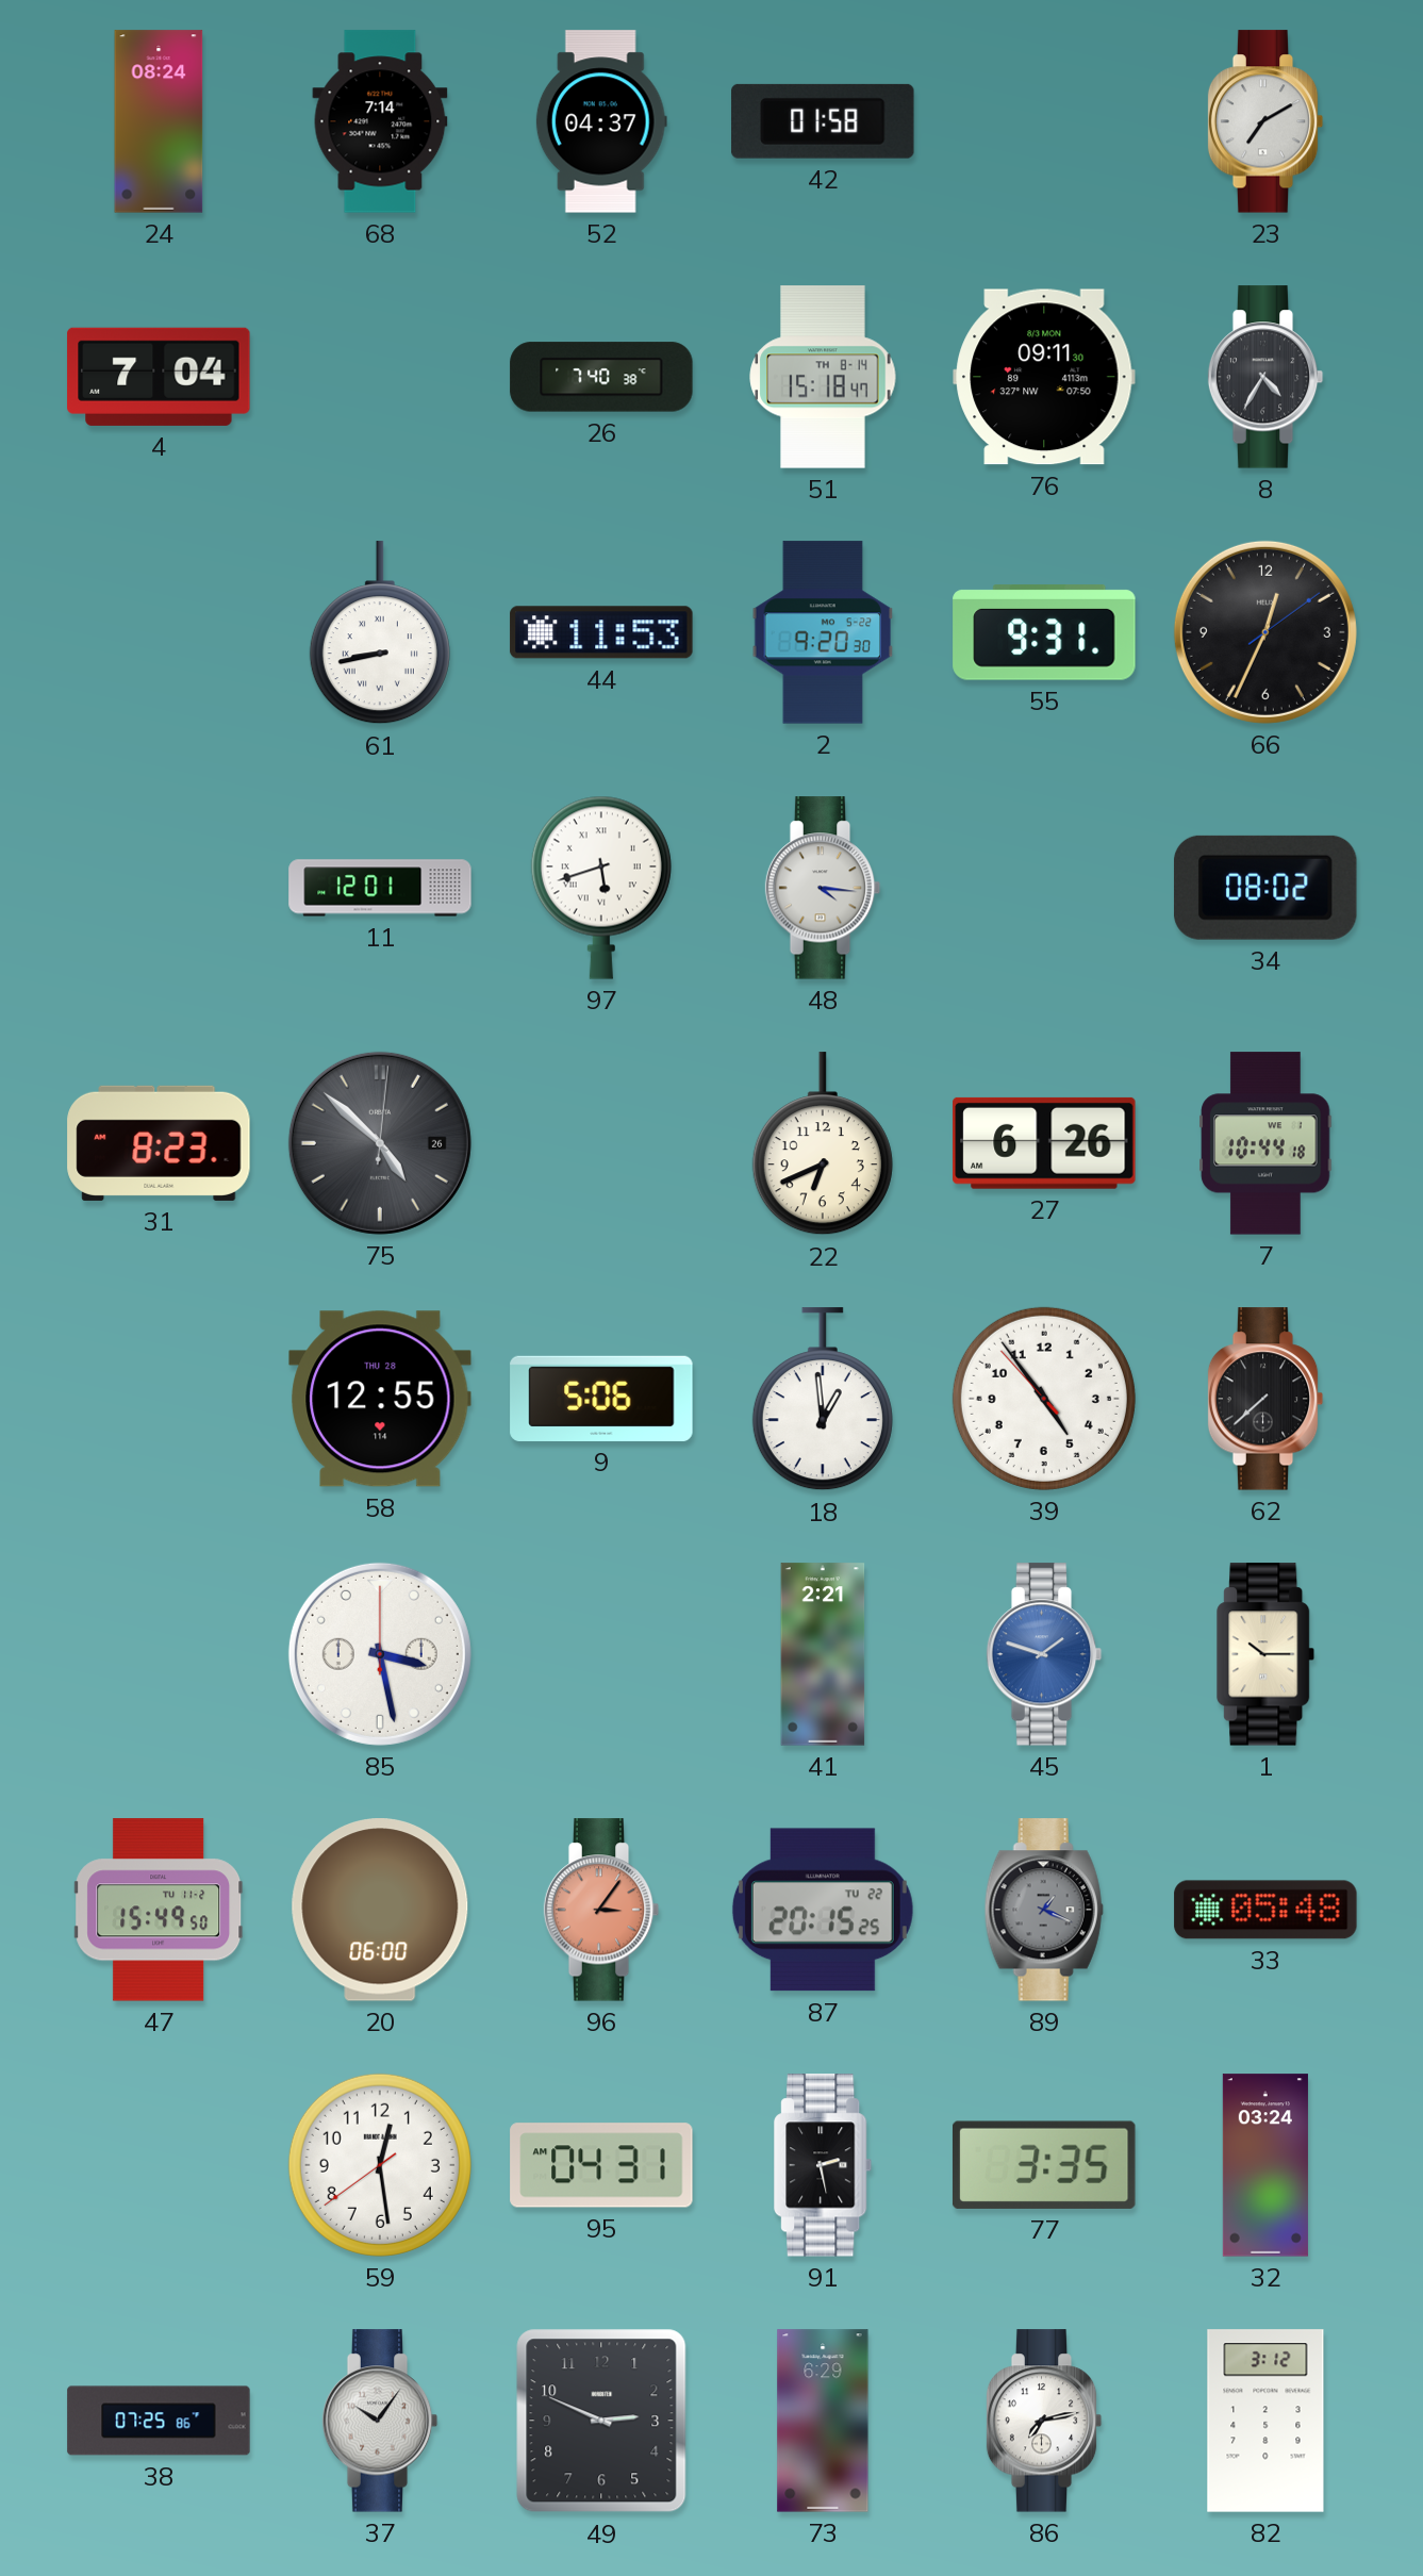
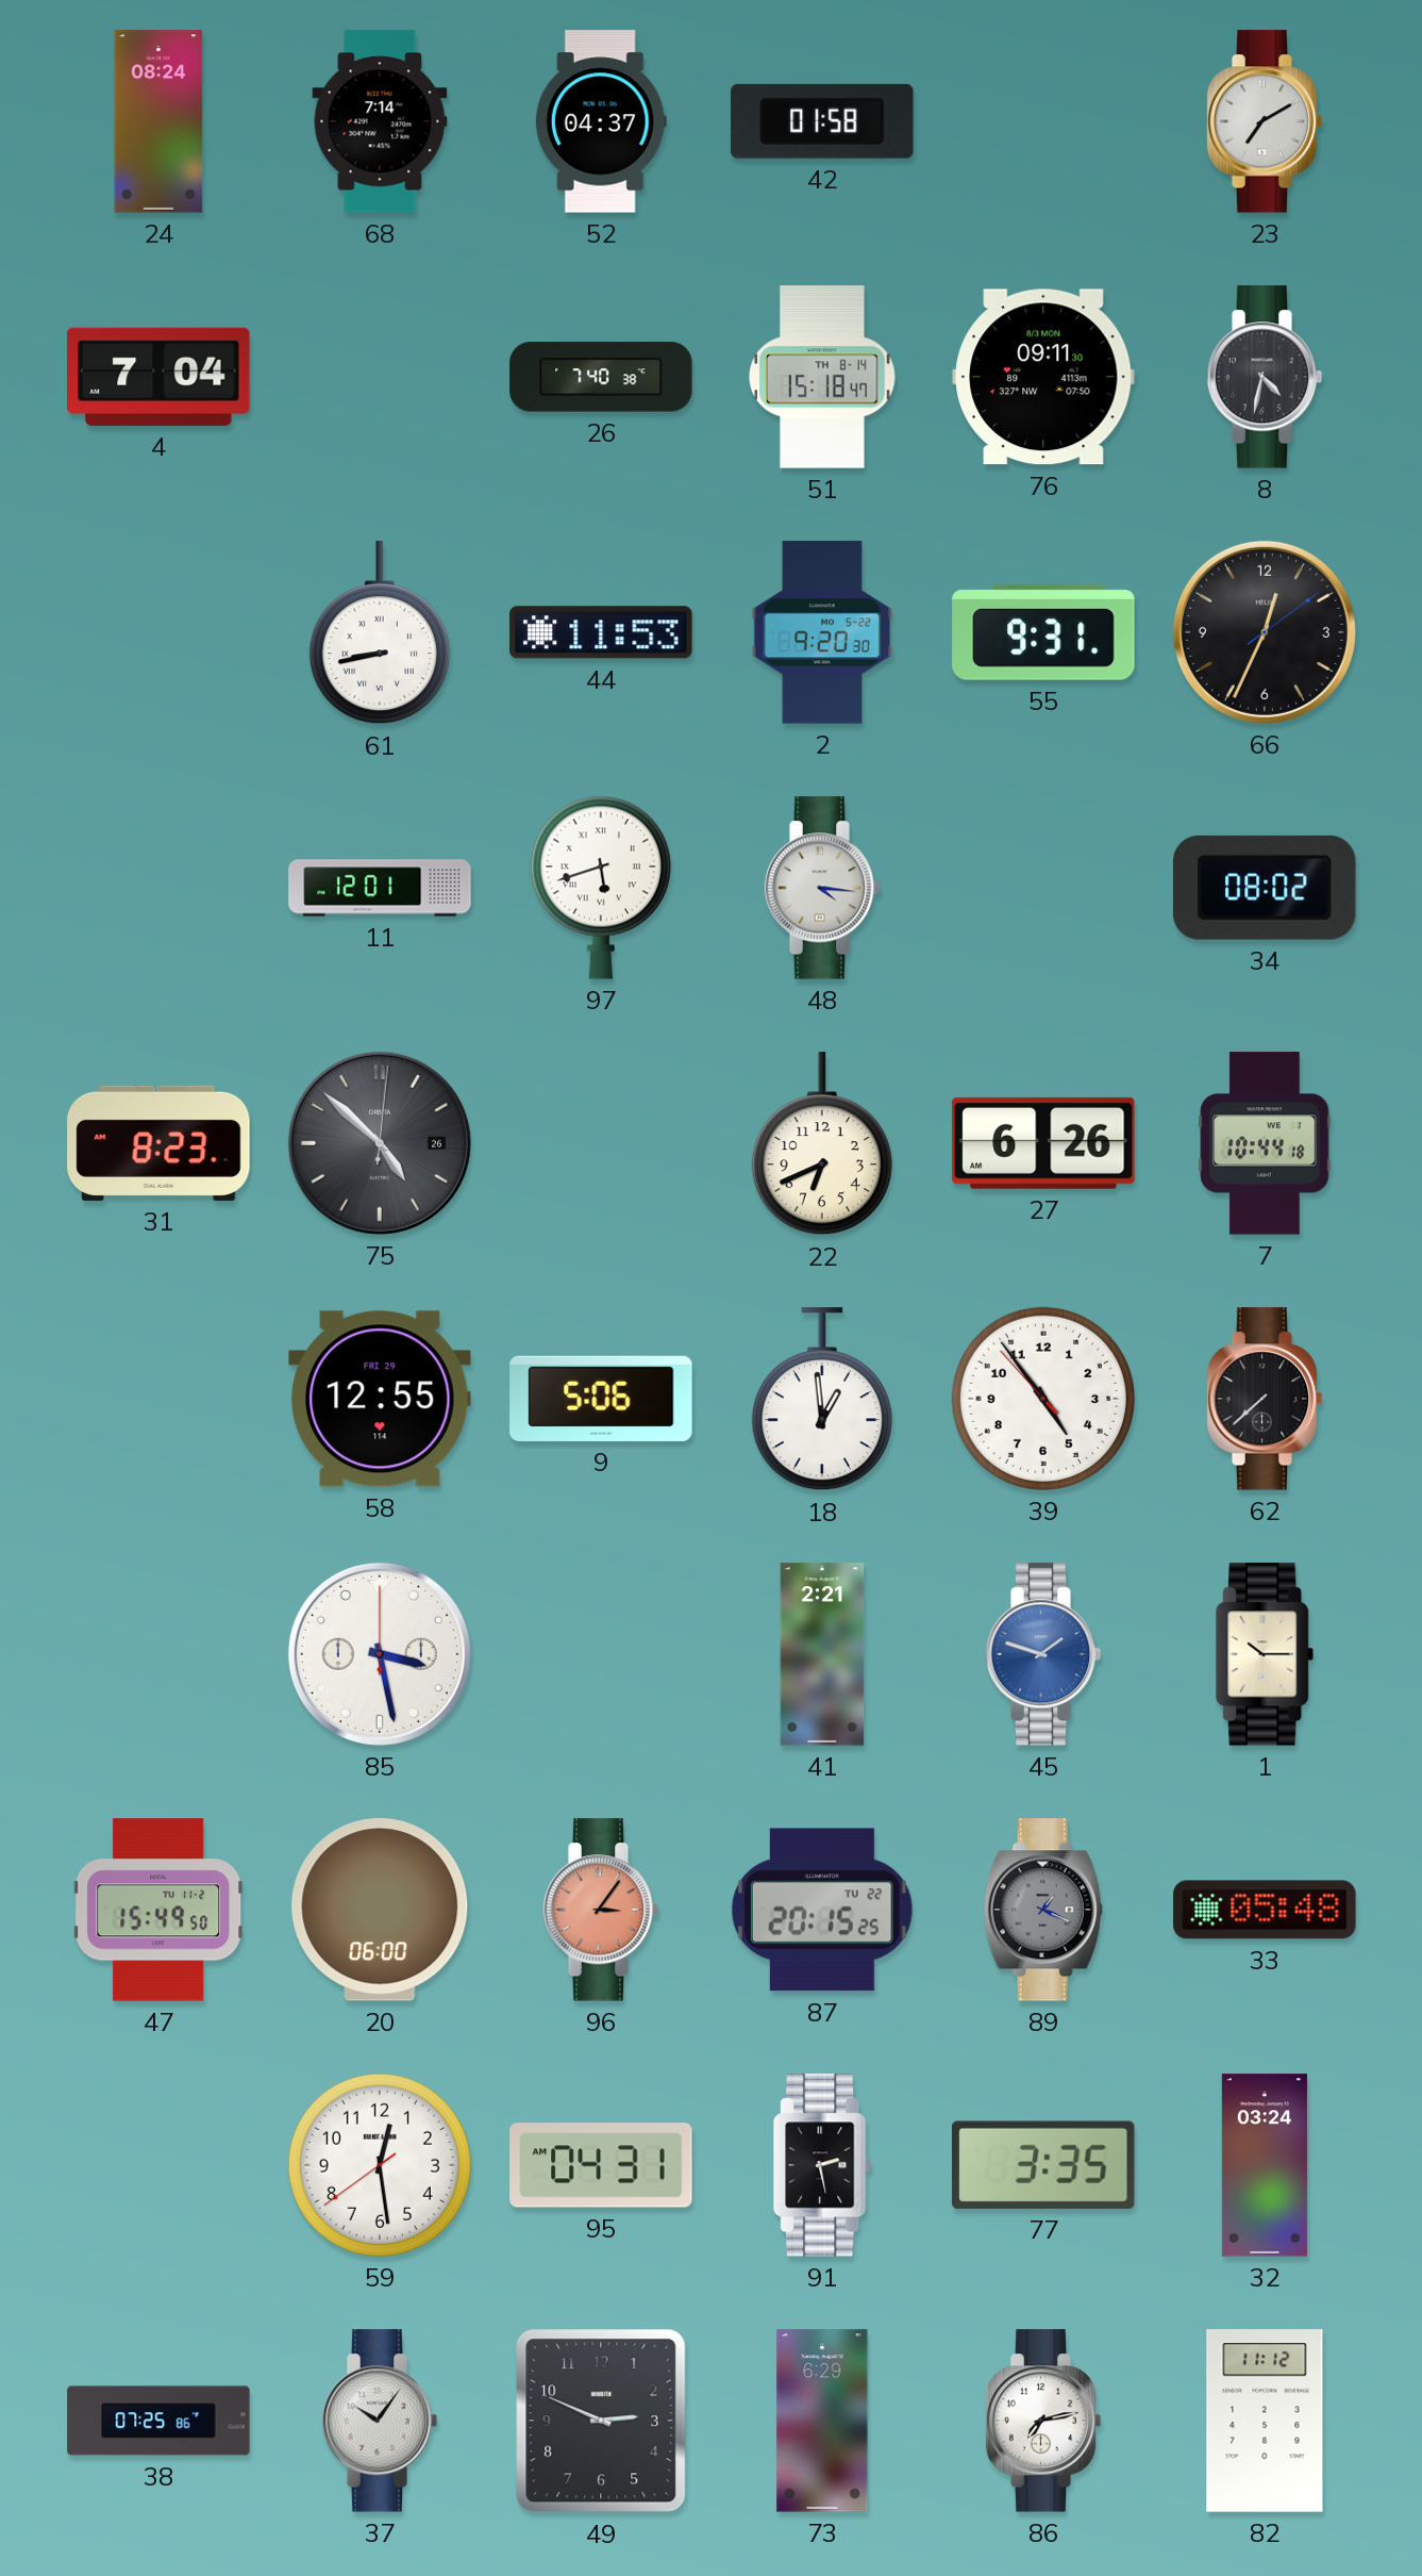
8: 4:35 -> 4:32 (1265, 377)
58 date: THU 28 -> FRI 29 (380, 1399)
82: 3:12 -> 11:12 (1265, 2421)
